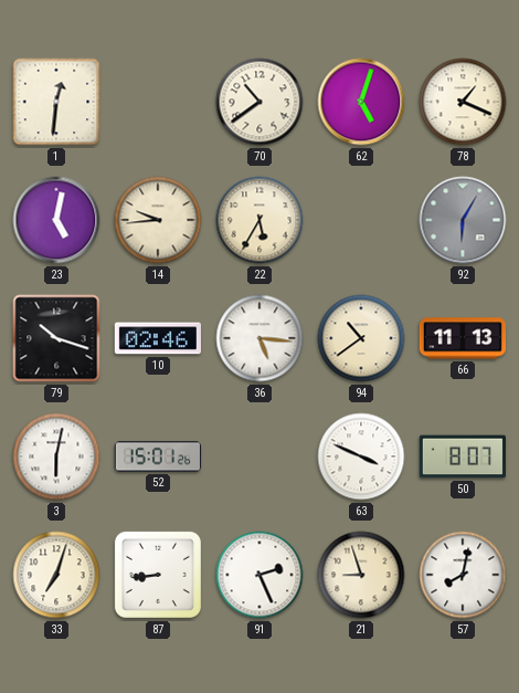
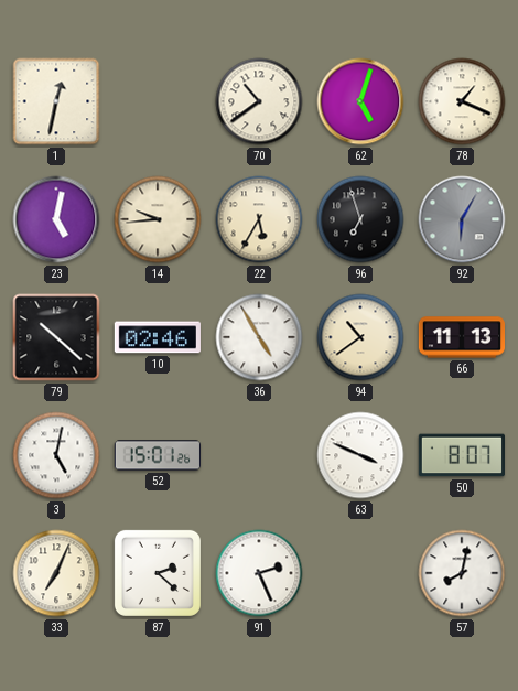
1: 12:31 -> 12:32 (56, 101)
96: none -> 6:57 (360, 219)
79: 10:18 -> 10:22 (56, 337)
36: 5:16 -> 4:55 (259, 337)
3: 6:02 -> 5:02 (56, 455)
33: 7:03 -> 7:04 (56, 573)
87: 8:44 -> 2:22 (158, 573)
21: 8:57 -> none (361, 575)
